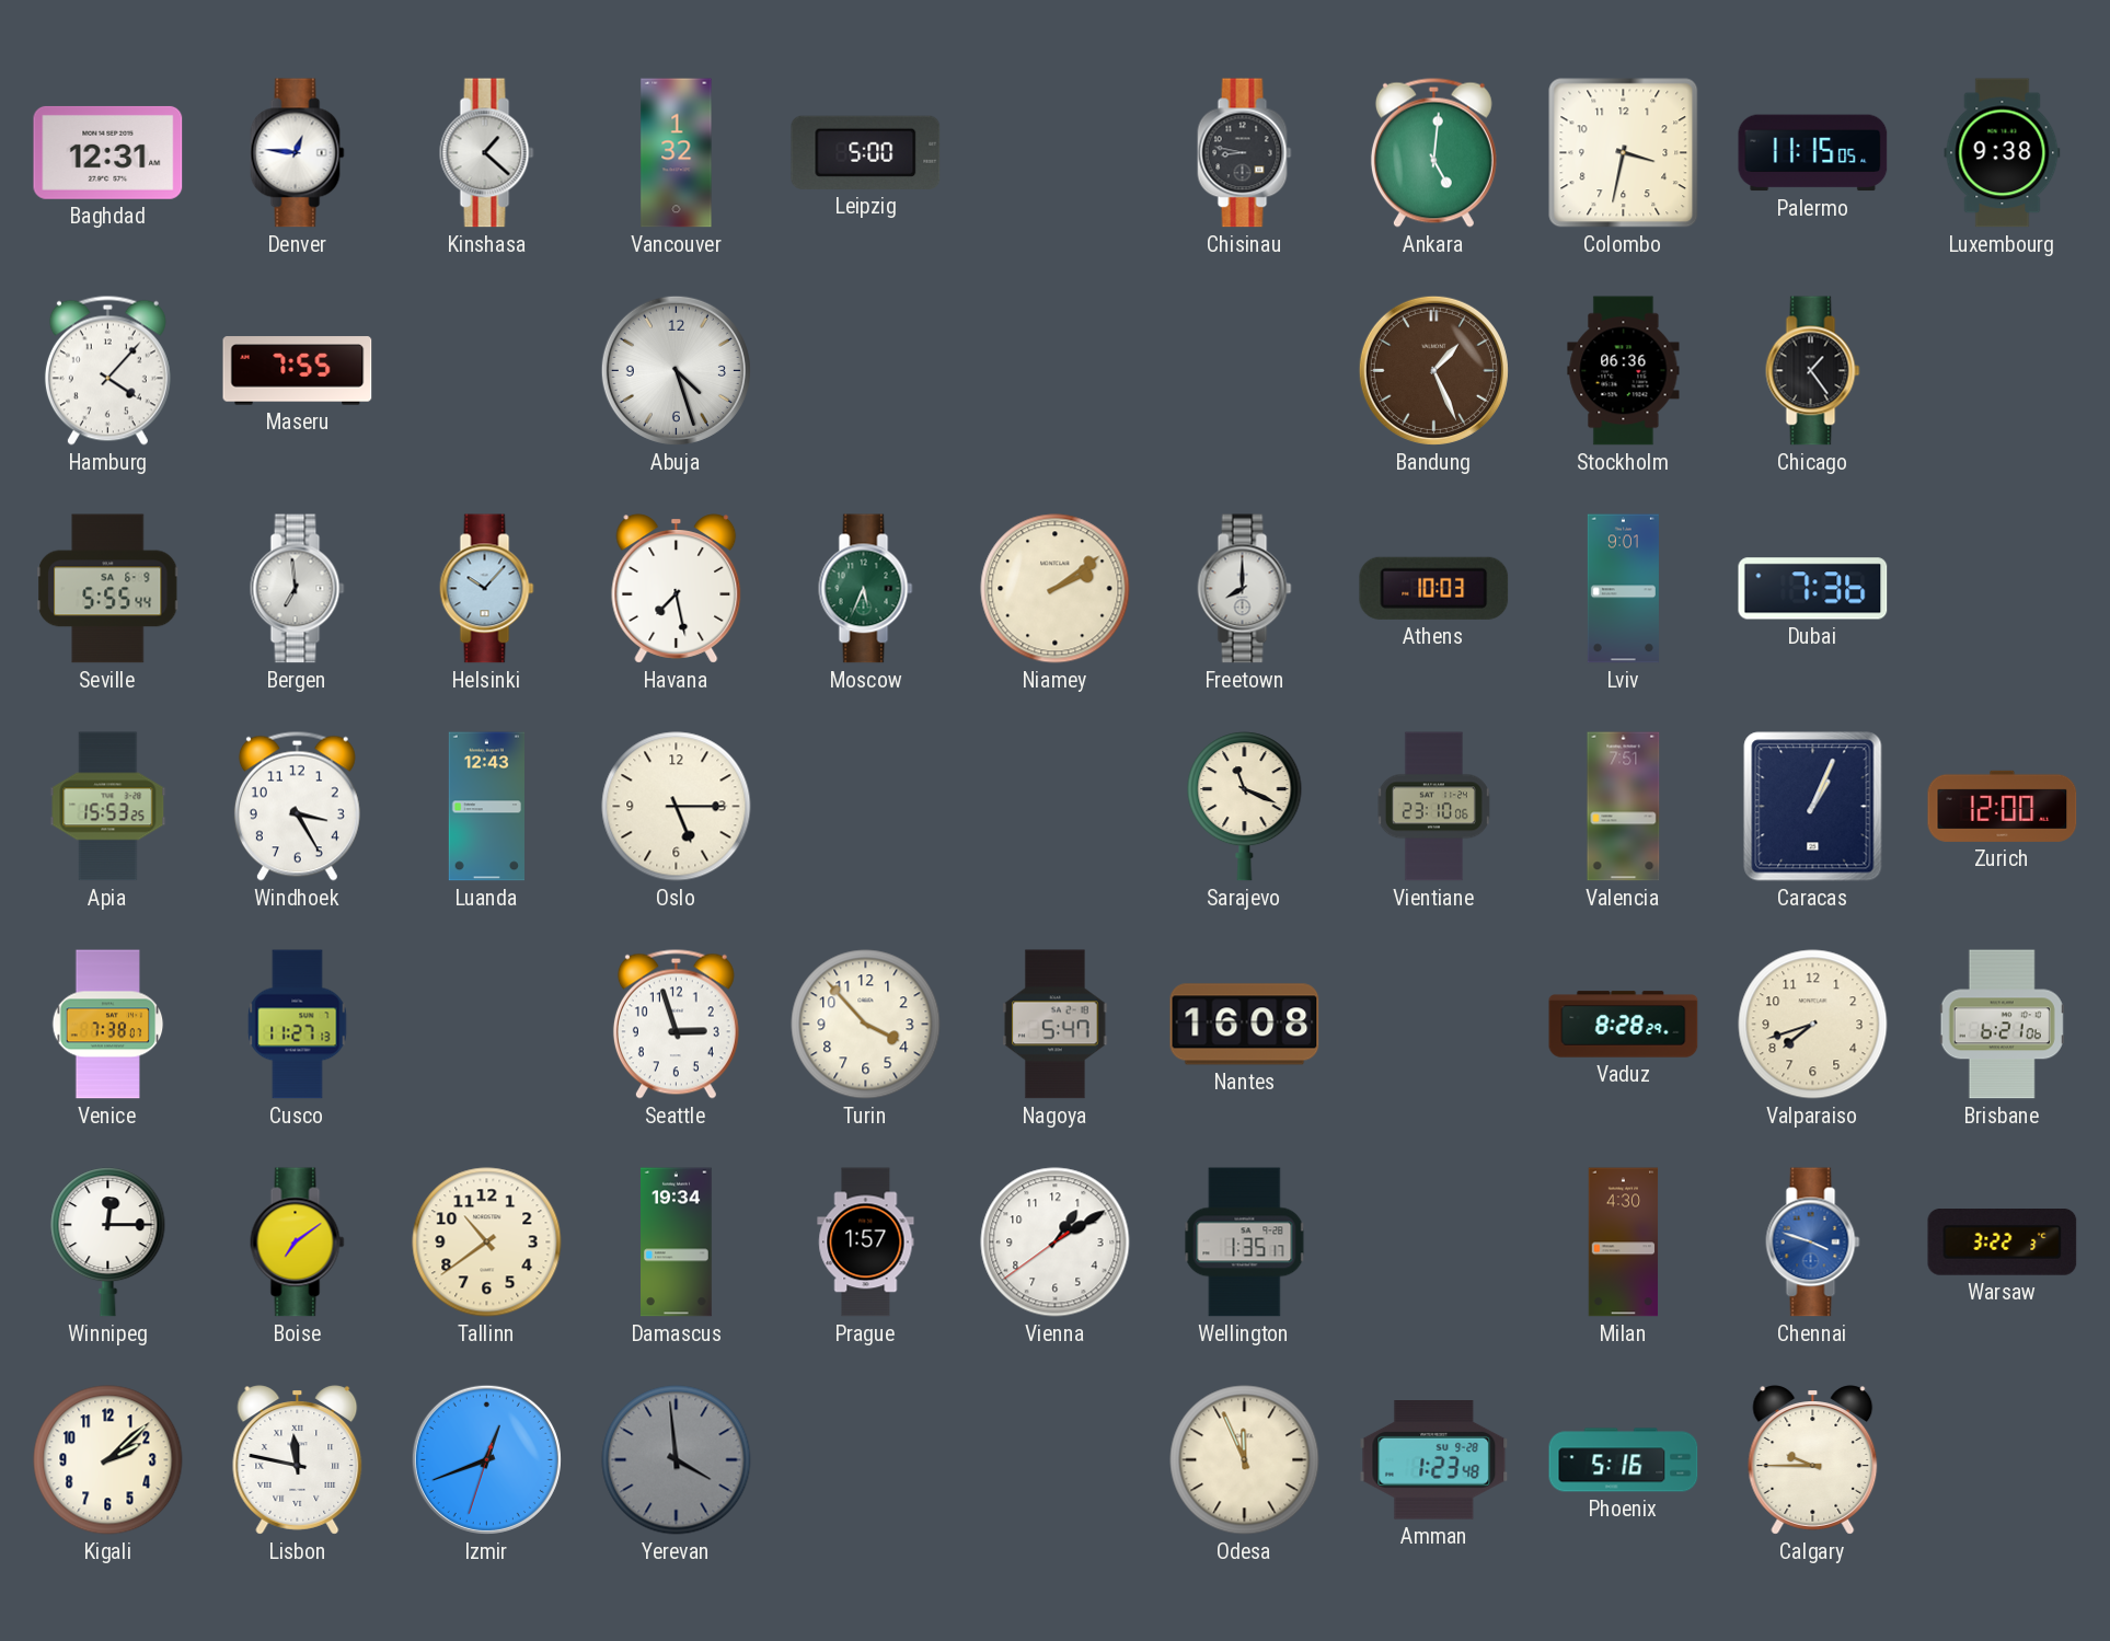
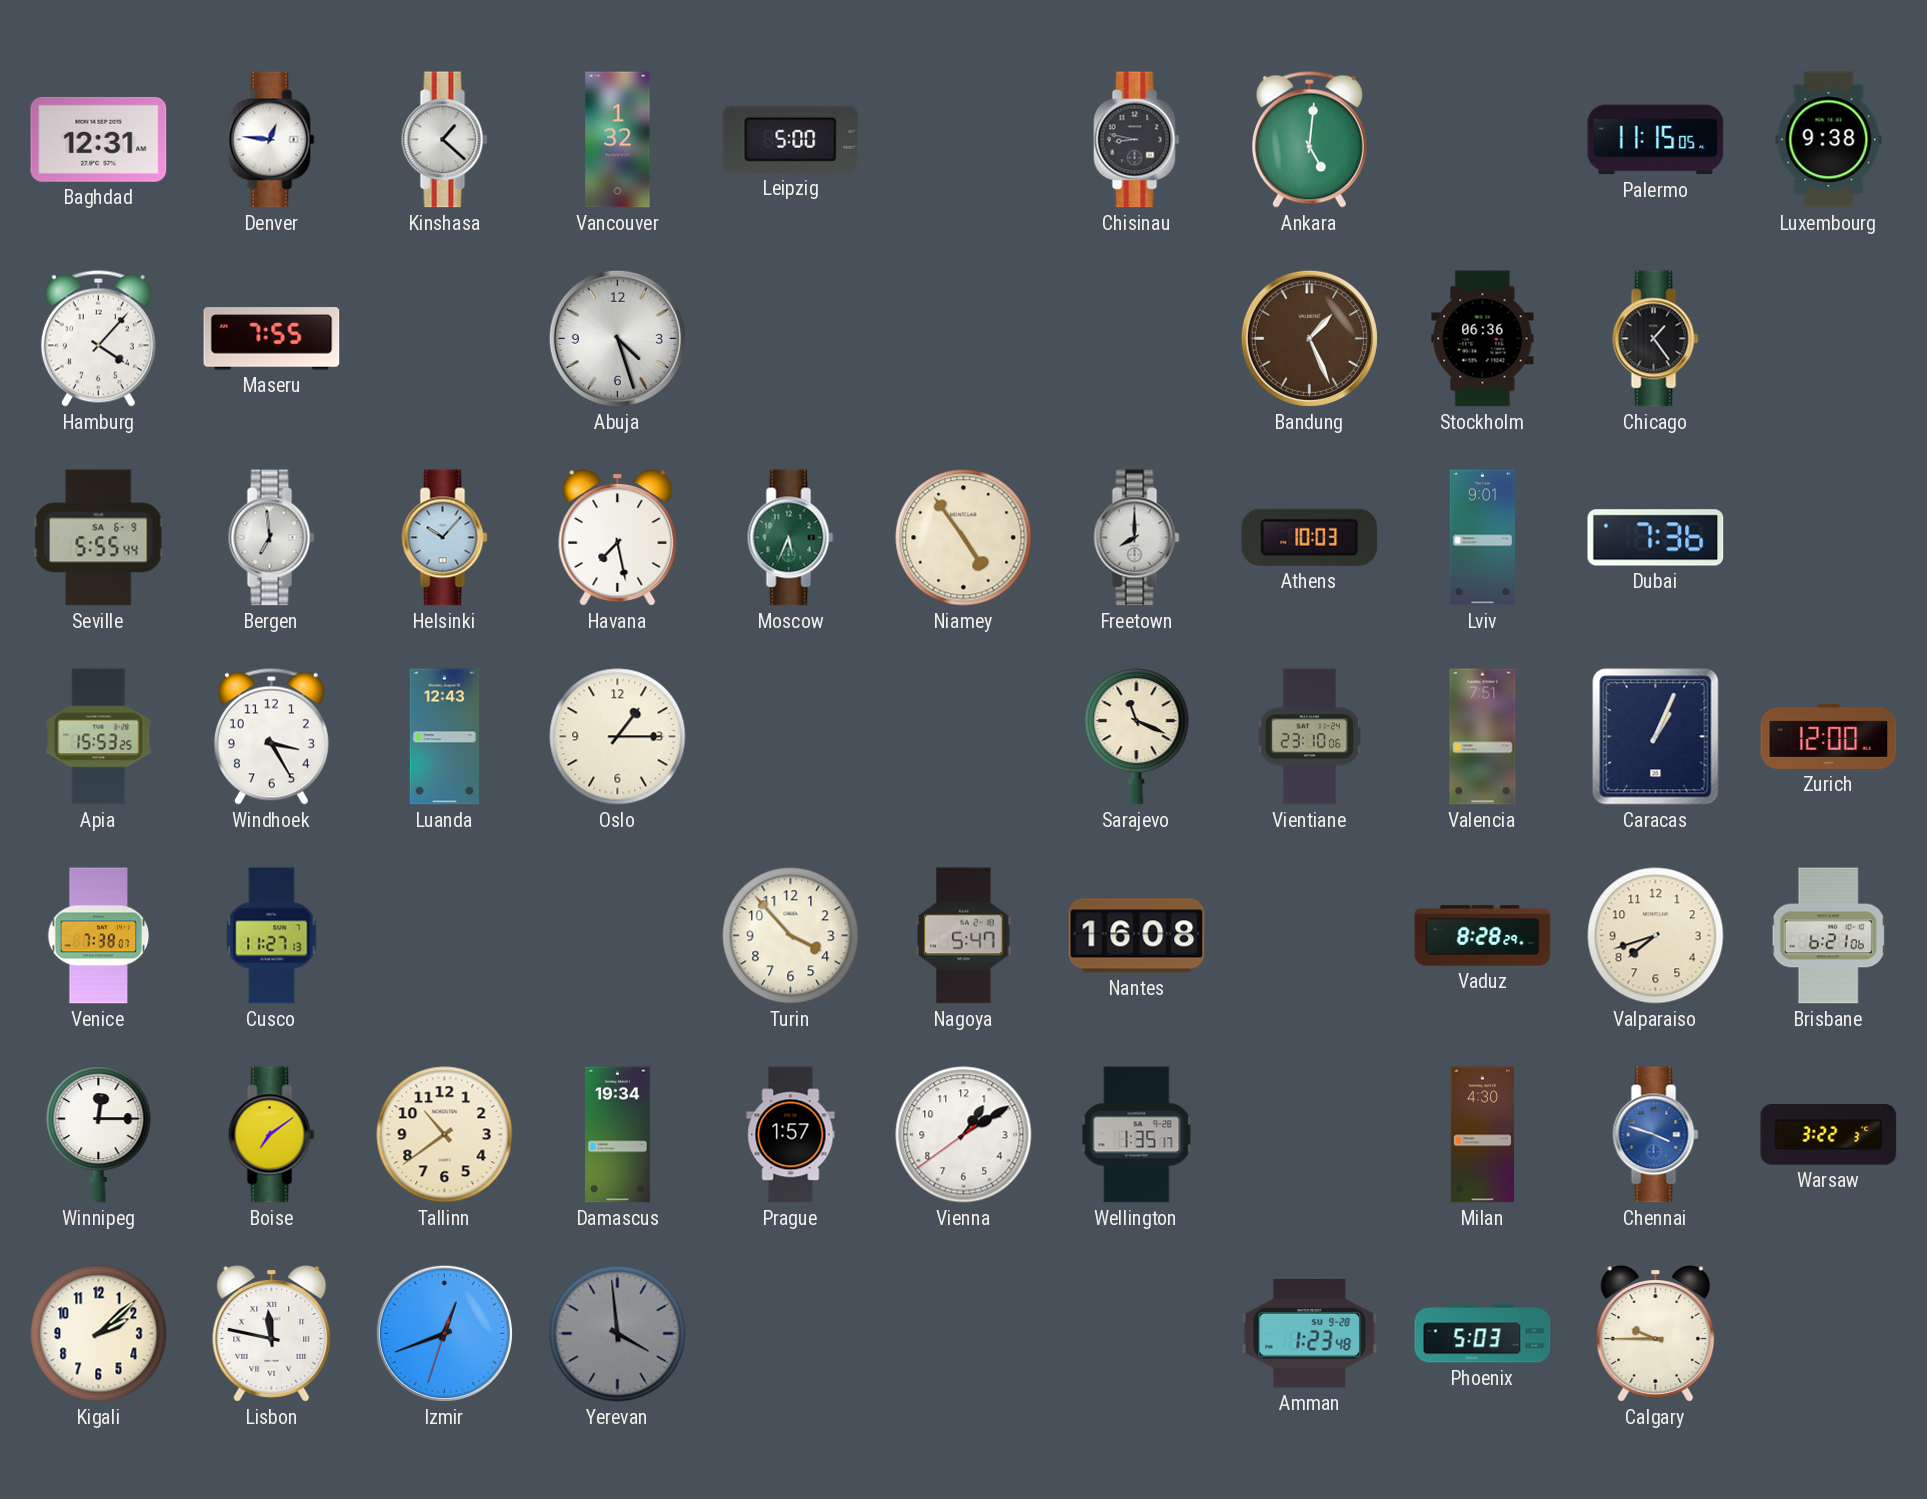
Colombo: 3:32 -> none (1624, 153)
Niamey: 2:09 -> 4:54 (964, 538)
Oslo: 5:15 -> 1:15 (618, 737)
Seattle: 2:57 -> none (676, 1024)
Odesa: 11:56 -> none (1245, 1460)
Phoenix: 5:16 -> 5:03 (1483, 1334)
